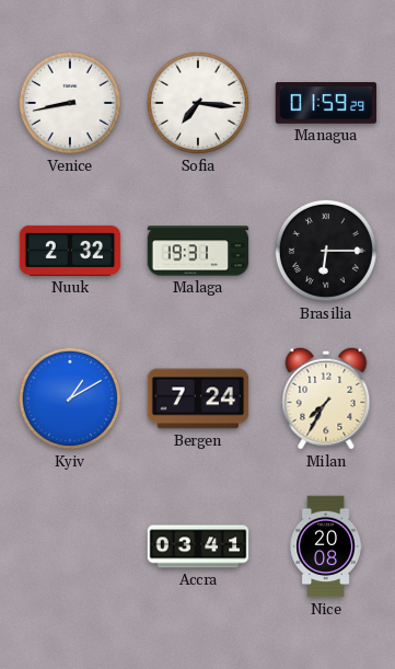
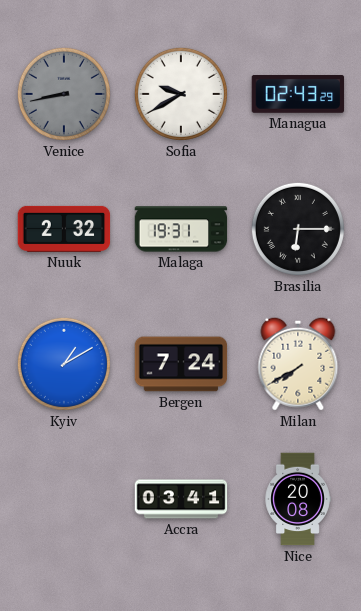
Venice dial: white -> grey (64, 94)
Sofia: 7:16 -> 9:40 (181, 94)
Managua: 01:59 -> 02:43 (298, 95)
Milan: 7:35 -> 7:40 (298, 364)
